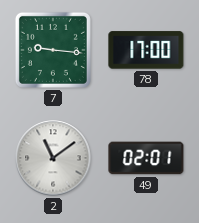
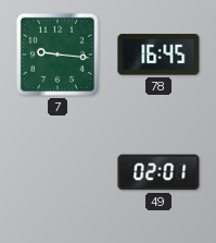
78: 17:00 -> 16:45 (158, 54)
2: 11:09 -> none (53, 158)
